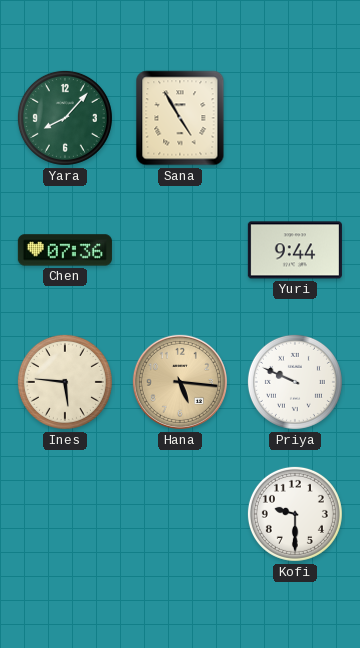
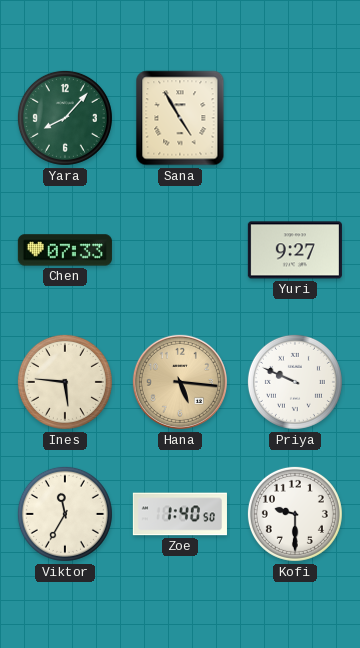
Chen: 07:36 -> 07:33 (65, 250)
Yuri: 9:44 -> 9:27 (295, 250)
Viktor: none -> 11:35 (65, 514)
Zoe: none -> 1:40 (180, 514)
